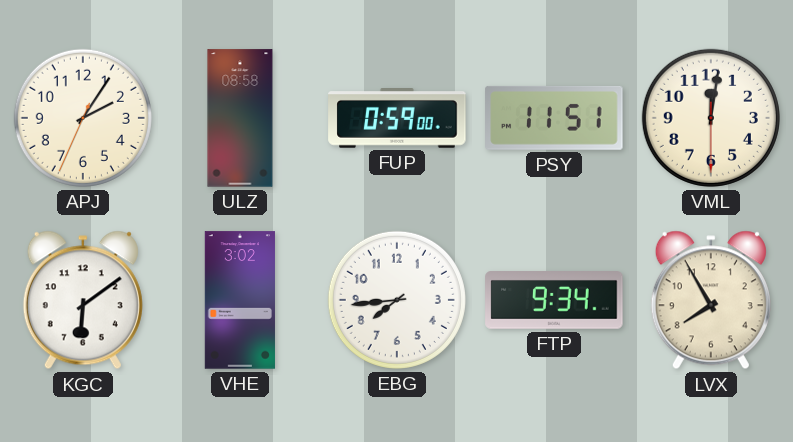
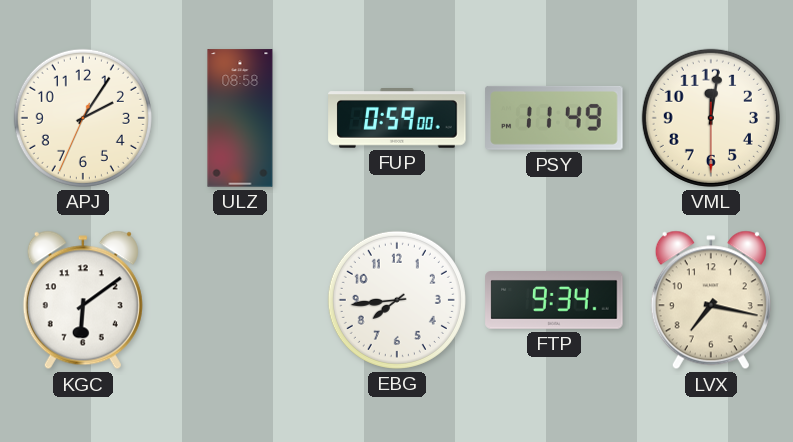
PSY: 11:51 -> 11:49 (554, 118)
VHE: 3:02 -> none (240, 300)
LVX: 7:55 -> 7:17 (711, 300)
